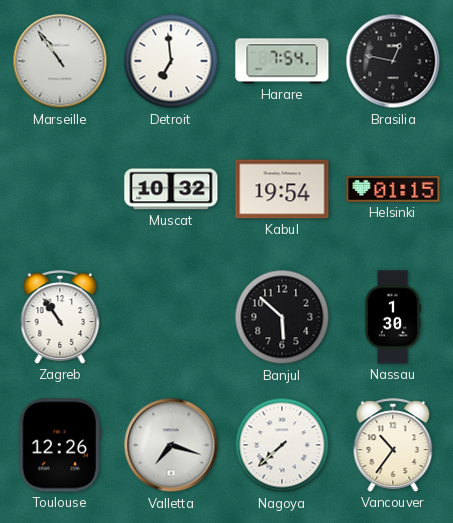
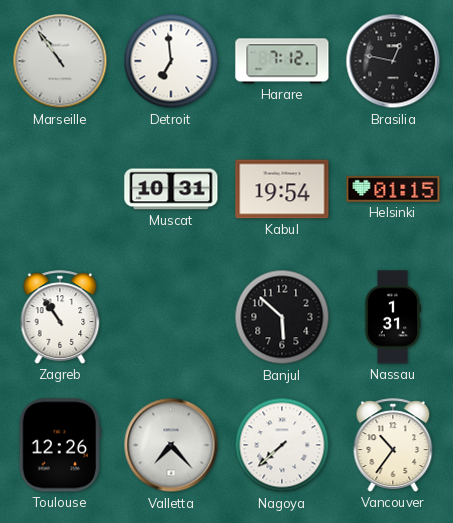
Harare: 7:54 -> 7:12 (282, 61)
Muscat: 10:32 -> 10:31 (171, 189)
Nassau: 1:30 -> 1:31 (393, 317)
Valletta: 7:18 -> 7:23 (171, 445)
